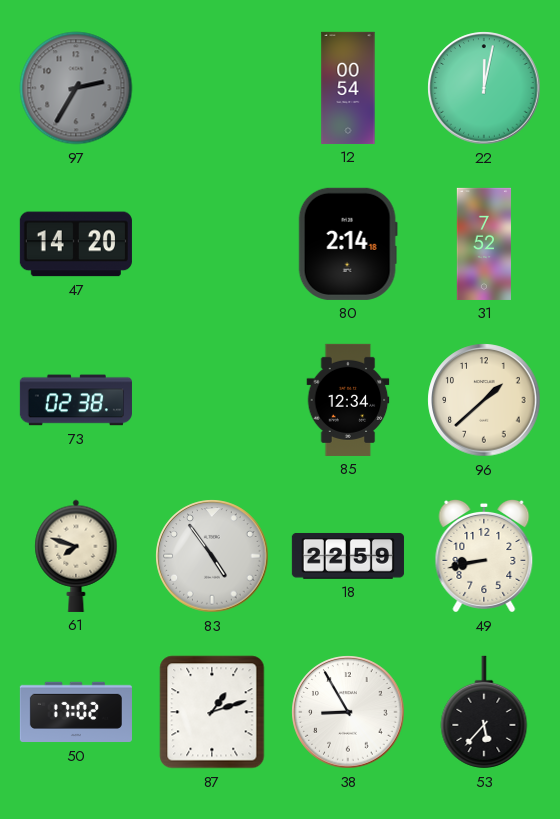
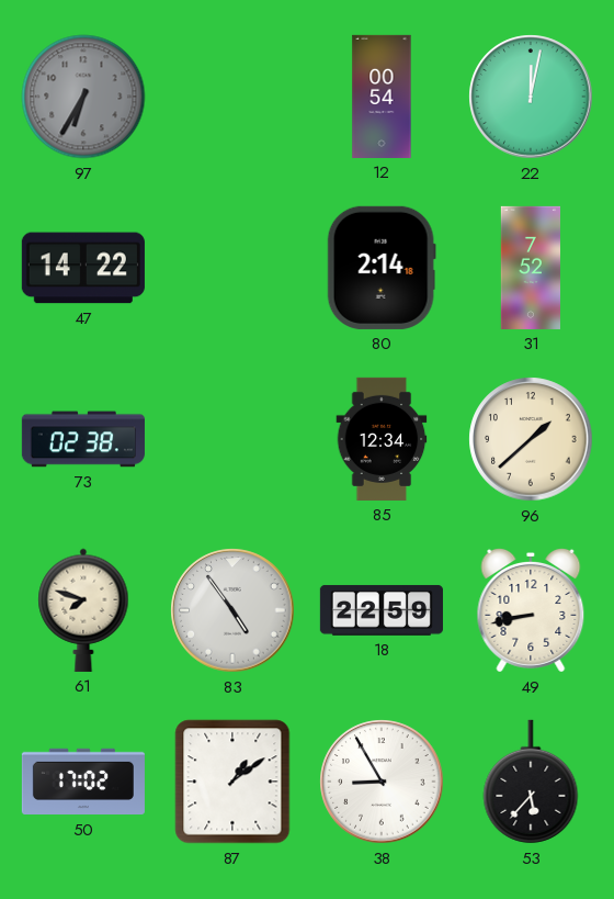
97: 2:35 -> 6:35 (83, 97)
47: 14:20 -> 14:22 (83, 268)
87: 1:12 -> 1:09 (232, 782)
